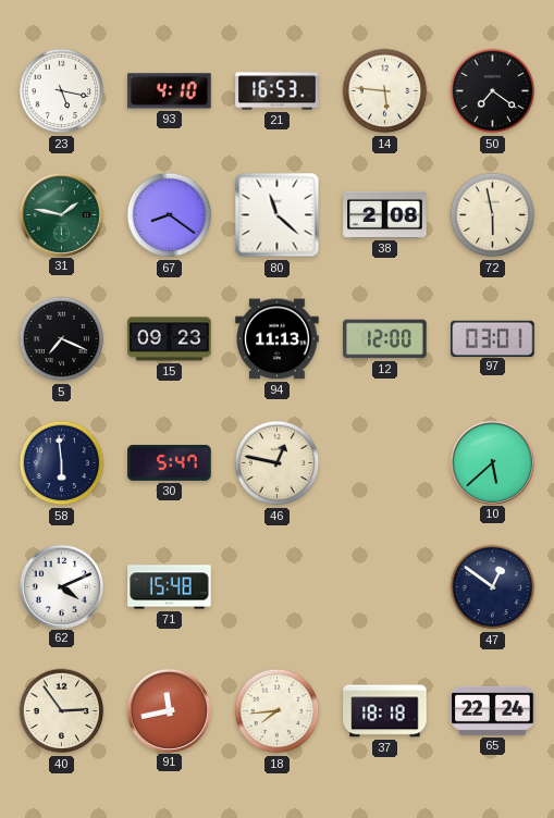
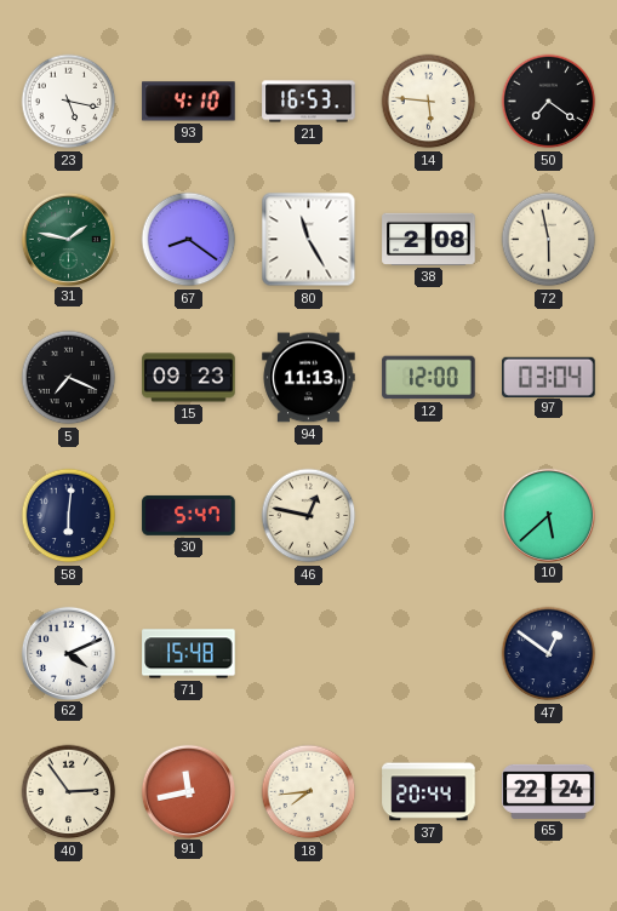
80: 11:22 -> 11:25 (309, 240)
97: 03:01 -> 03:04 (549, 377)
58: 5:59 -> 6:01 (69, 516)
37: 18:18 -> 20:44 (429, 792)
